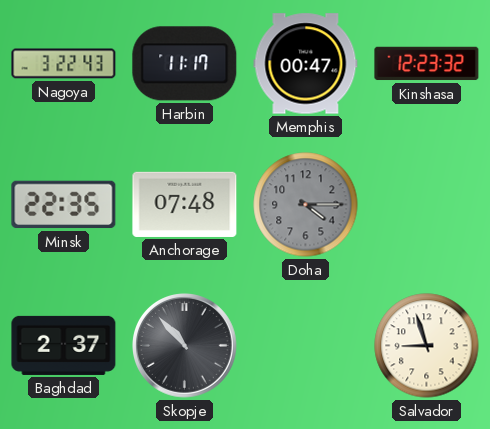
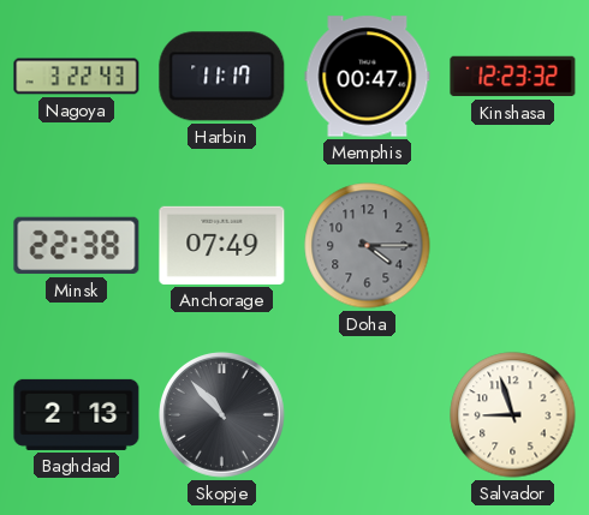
Minsk: 22:35 -> 22:38 (77, 246)
Anchorage: 07:48 -> 07:49 (222, 245)
Baghdad: 2:37 -> 2:13 (77, 414)
